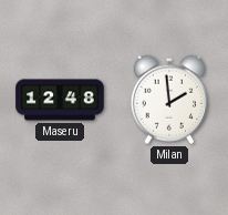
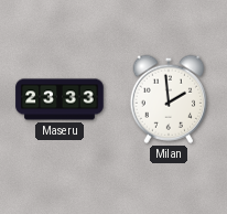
Maseru: 12:48 -> 23:33 (60, 99)
